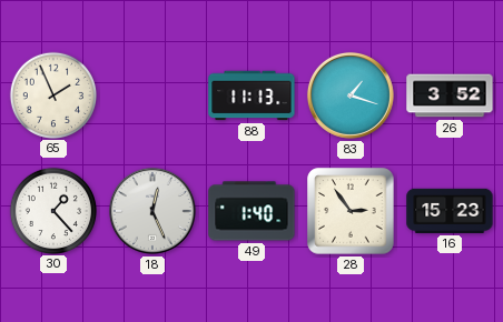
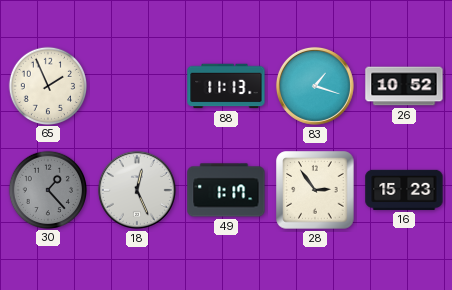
26: 3:52 -> 10:52 (404, 86)
30 dial: white -> grey (47, 189)
49: 1:40 -> 1:17 (226, 190)
